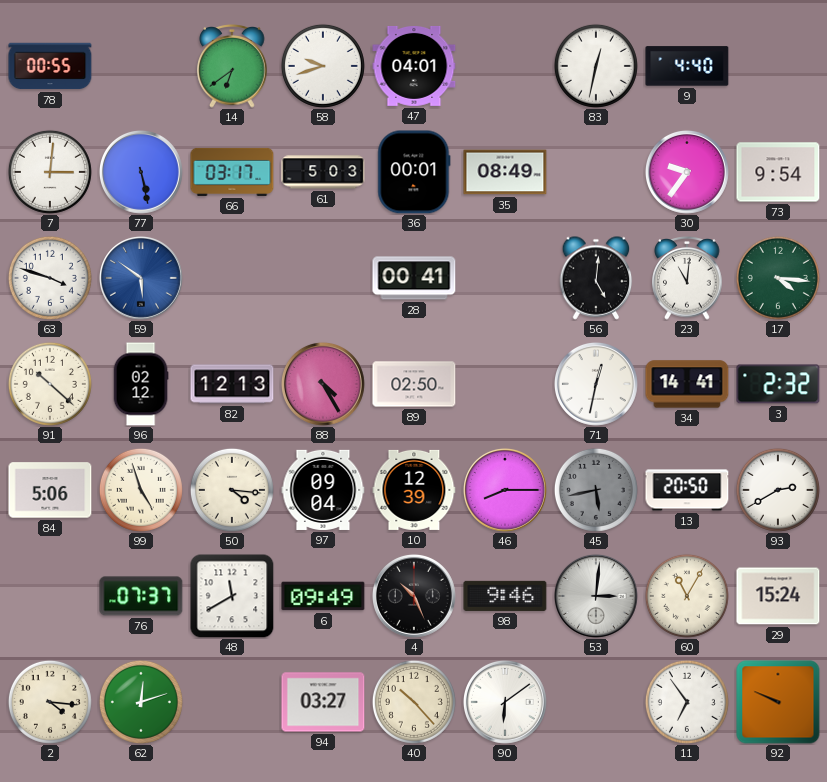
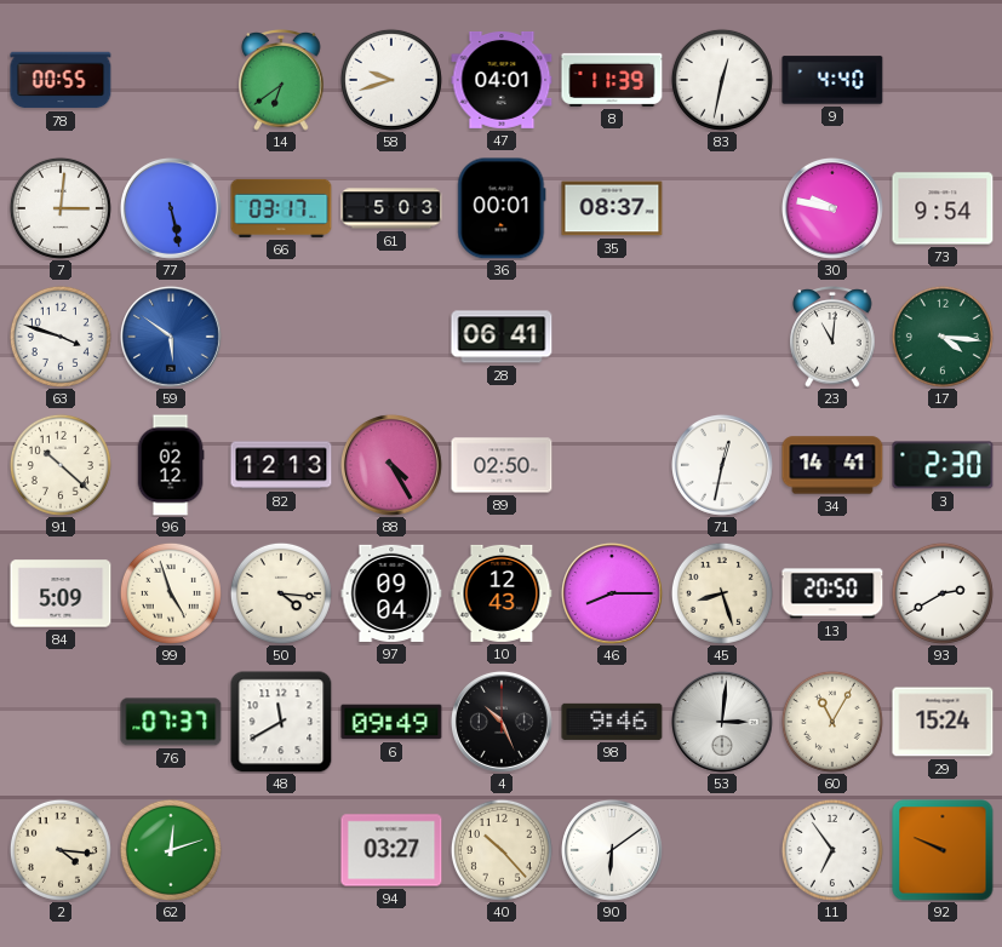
8: none -> 11:39 (612, 80)
35: 08:49 -> 08:37 (612, 208)
30: 9:36 -> 9:47 (832, 208)
28: 00:41 -> 06:41 (502, 337)
56: 5:01 -> none (596, 278)
3: 2:32 -> 2:30 (943, 465)
84: 5:06 -> 5:09 (61, 593)
10: 12:39 -> 12:43 (502, 593)
45: 5:43 -> 8:27 (722, 593)
45 dial: grey -> cream (722, 593)
